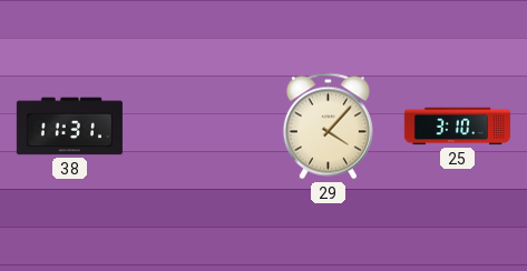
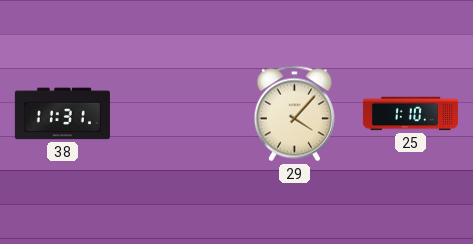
25: 3:10 -> 1:10 (410, 114)
